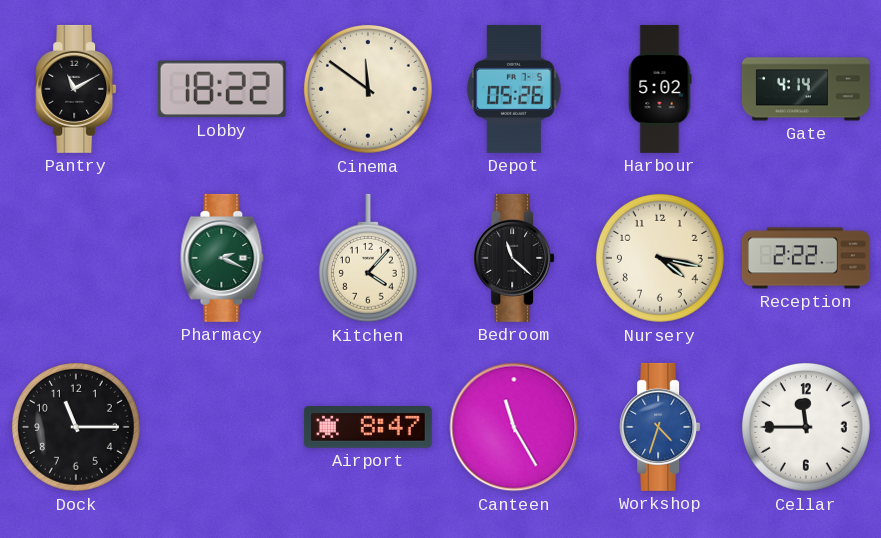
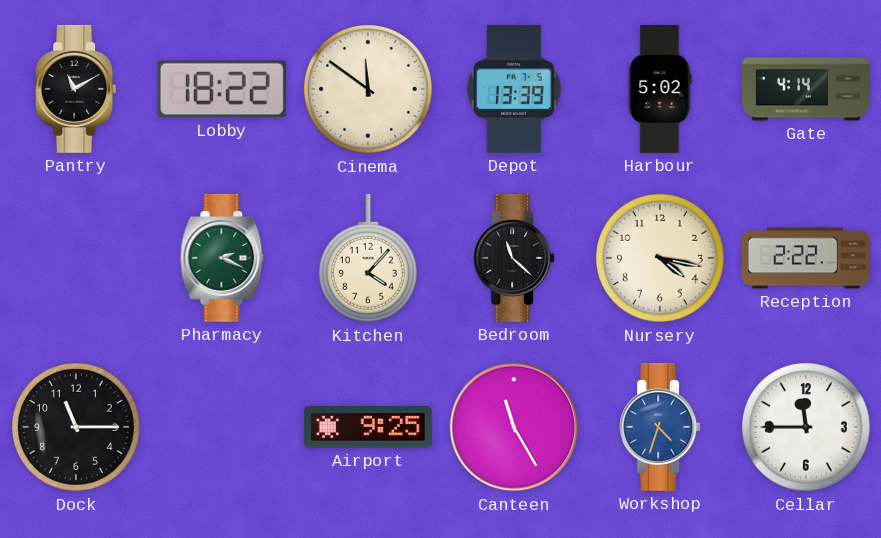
Depot: 05:26 -> 13:39 (514, 89)
Airport: 8:47 -> 9:25 (368, 428)
